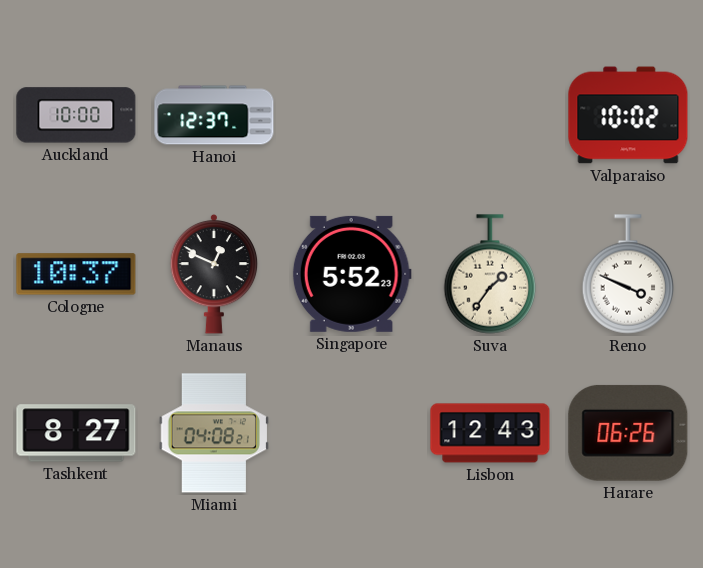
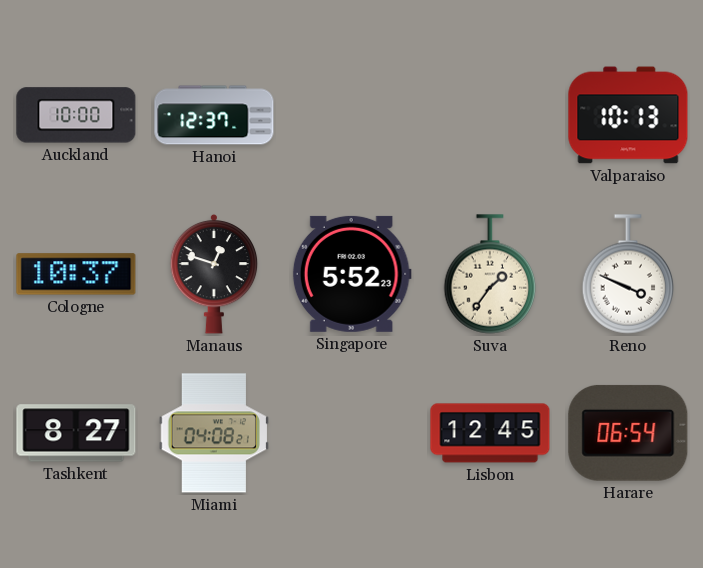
Valparaiso: 10:02 -> 10:13 (628, 115)
Manaus: 12:49 -> 12:48 (214, 274)
Lisbon: 12:43 -> 12:45 (490, 433)
Harare: 06:26 -> 06:54 (628, 433)
